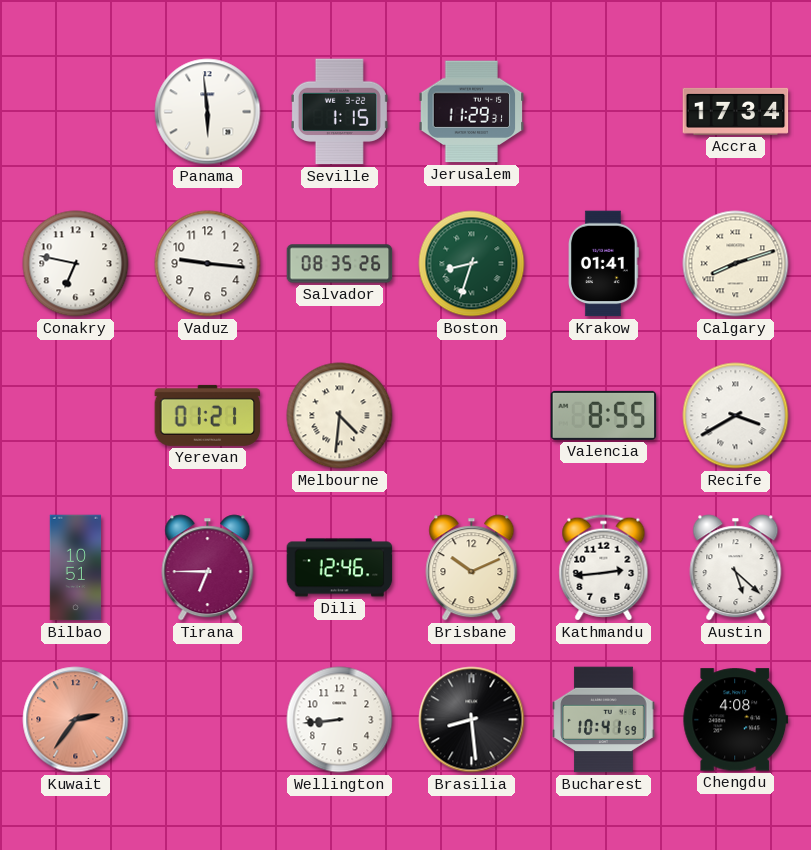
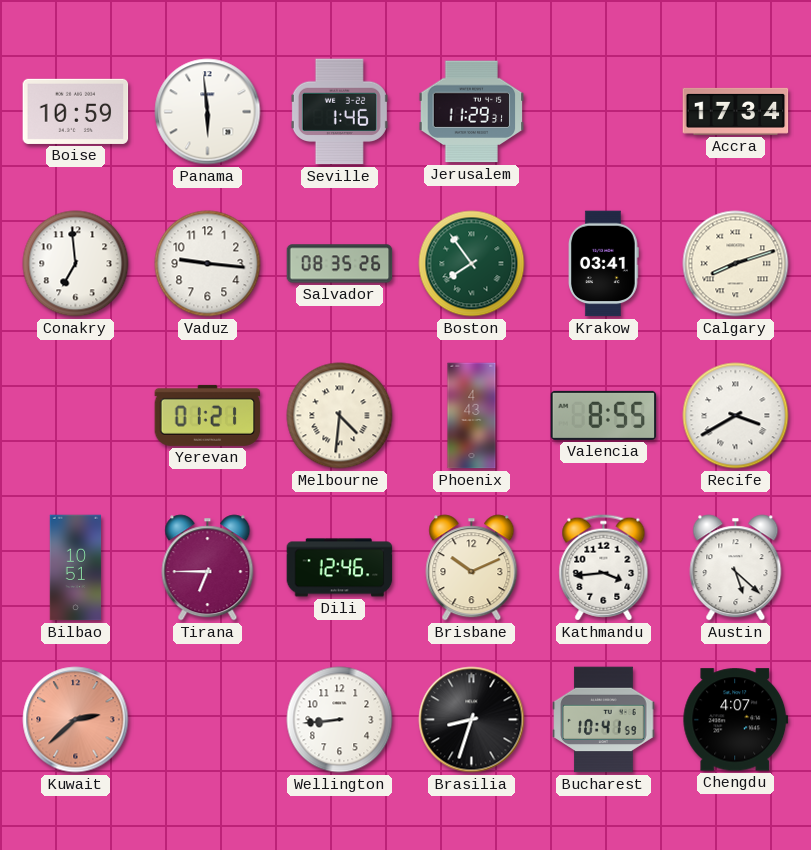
Boise: none -> 10:59 (76, 111)
Seville: 1:15 -> 1:46 (339, 112)
Conakry: 6:47 -> 6:59 (76, 264)
Boston: 8:33 -> 7:54 (472, 264)
Krakow: 01:41 -> 03:41 (604, 264)
Phoenix: none -> 4:43 (472, 416)
Kathmandu: 2:44 -> 3:44 (604, 568)
Kuwait: 2:36 -> 2:38 (76, 720)
Brasilia: 8:29 -> 8:33 (472, 720)
Chengdu: 4:08 -> 4:07 (736, 720)
